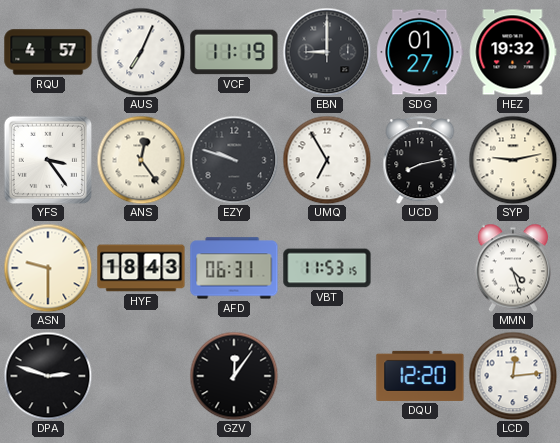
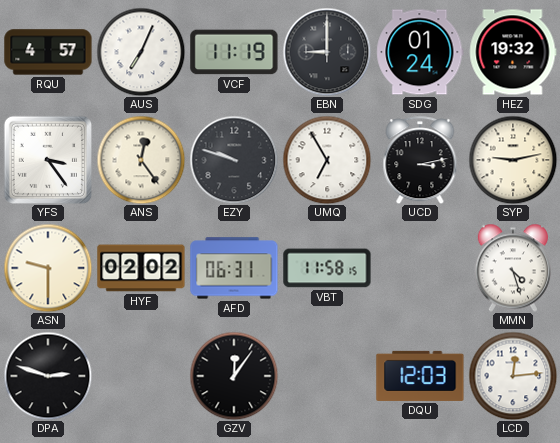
SDG: 01:27 -> 01:24 (420, 52)
UCD: 8:13 -> 3:13 (420, 160)
HYF: 18:43 -> 02:02 (141, 268)
VBT: 11:53 -> 11:58 (327, 268)
DQU: 12:20 -> 12:03 (420, 376)
